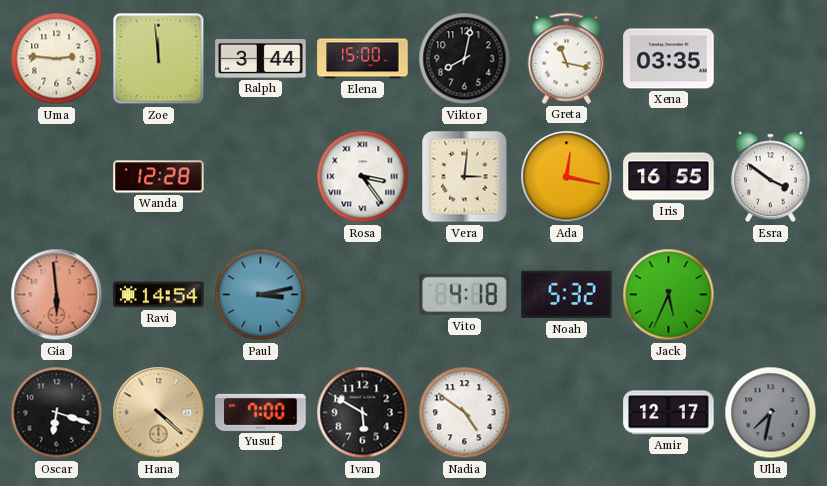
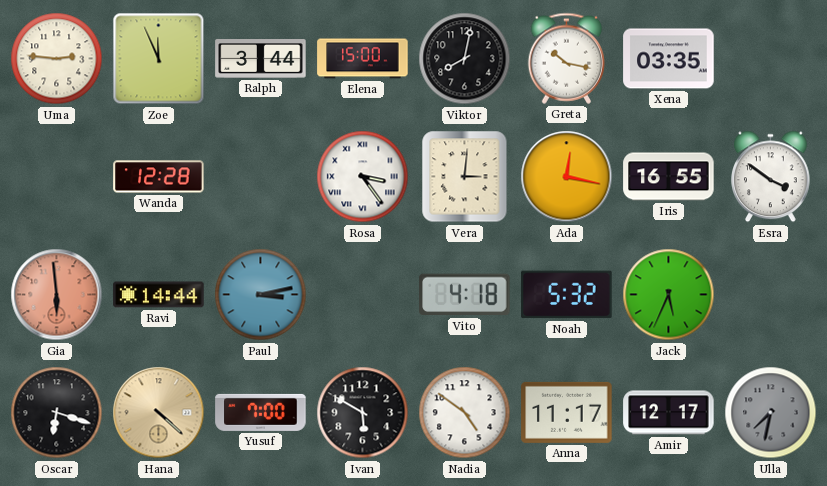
Zoe: 11:59 -> 11:56 (159, 59)
Greta: 11:17 -> 10:17 (567, 58)
Ravi: 14:54 -> 14:44 (159, 295)
Anna: none -> 11:17 (567, 412)
